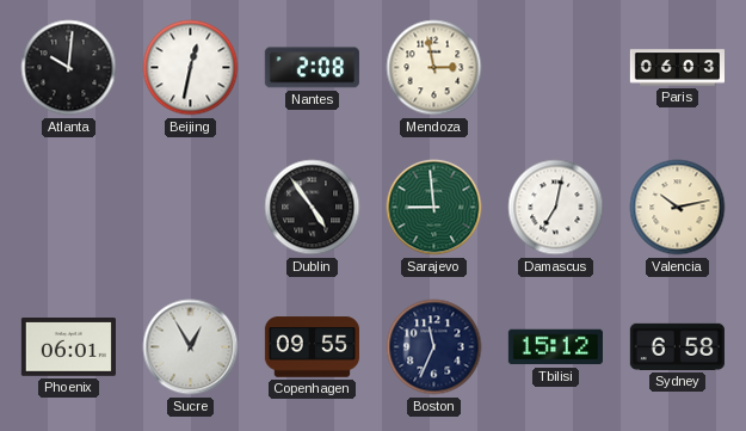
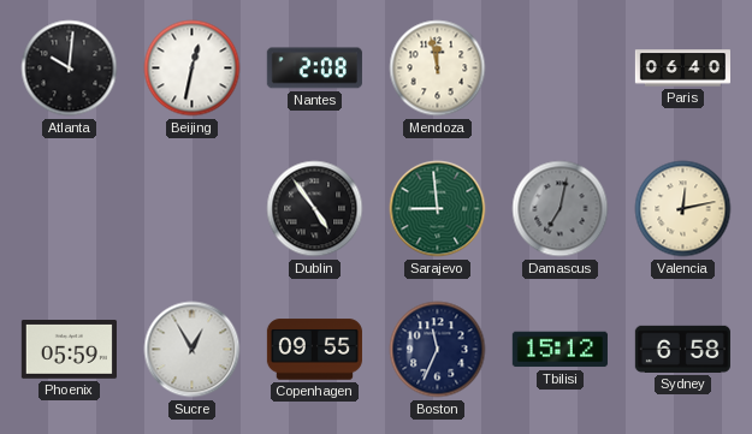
Mendoza: 2:58 -> 11:58 (438, 69)
Paris: 06:03 -> 06:40 (682, 69)
Damascus dial: white -> grey (561, 209)
Valencia: 10:13 -> 12:13 (683, 209)
Phoenix: 06:01 -> 05:59 (69, 350)
